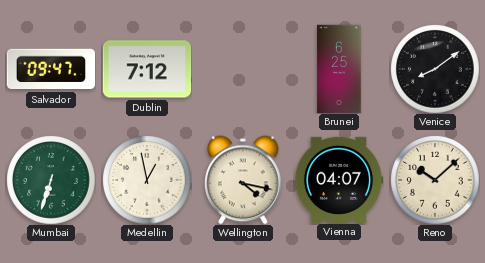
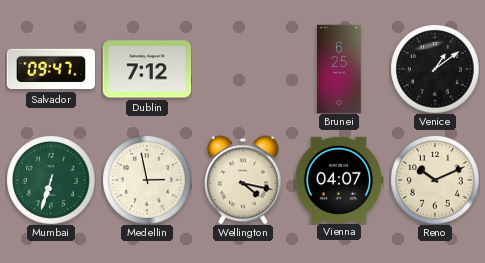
Venice: 8:09 -> 1:09 (435, 69)
Medellin: 12:58 -> 2:58 (147, 180)
Reno: 10:08 -> 10:11 (435, 180)
